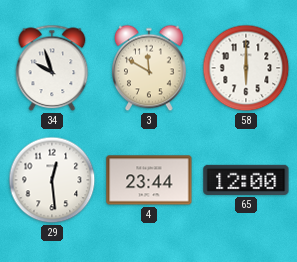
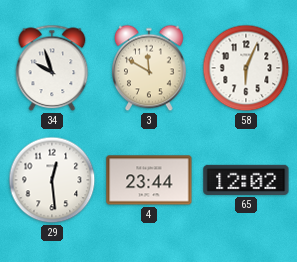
58: 6:00 -> 6:04 (246, 68)
65: 12:00 -> 12:02 (246, 180)
